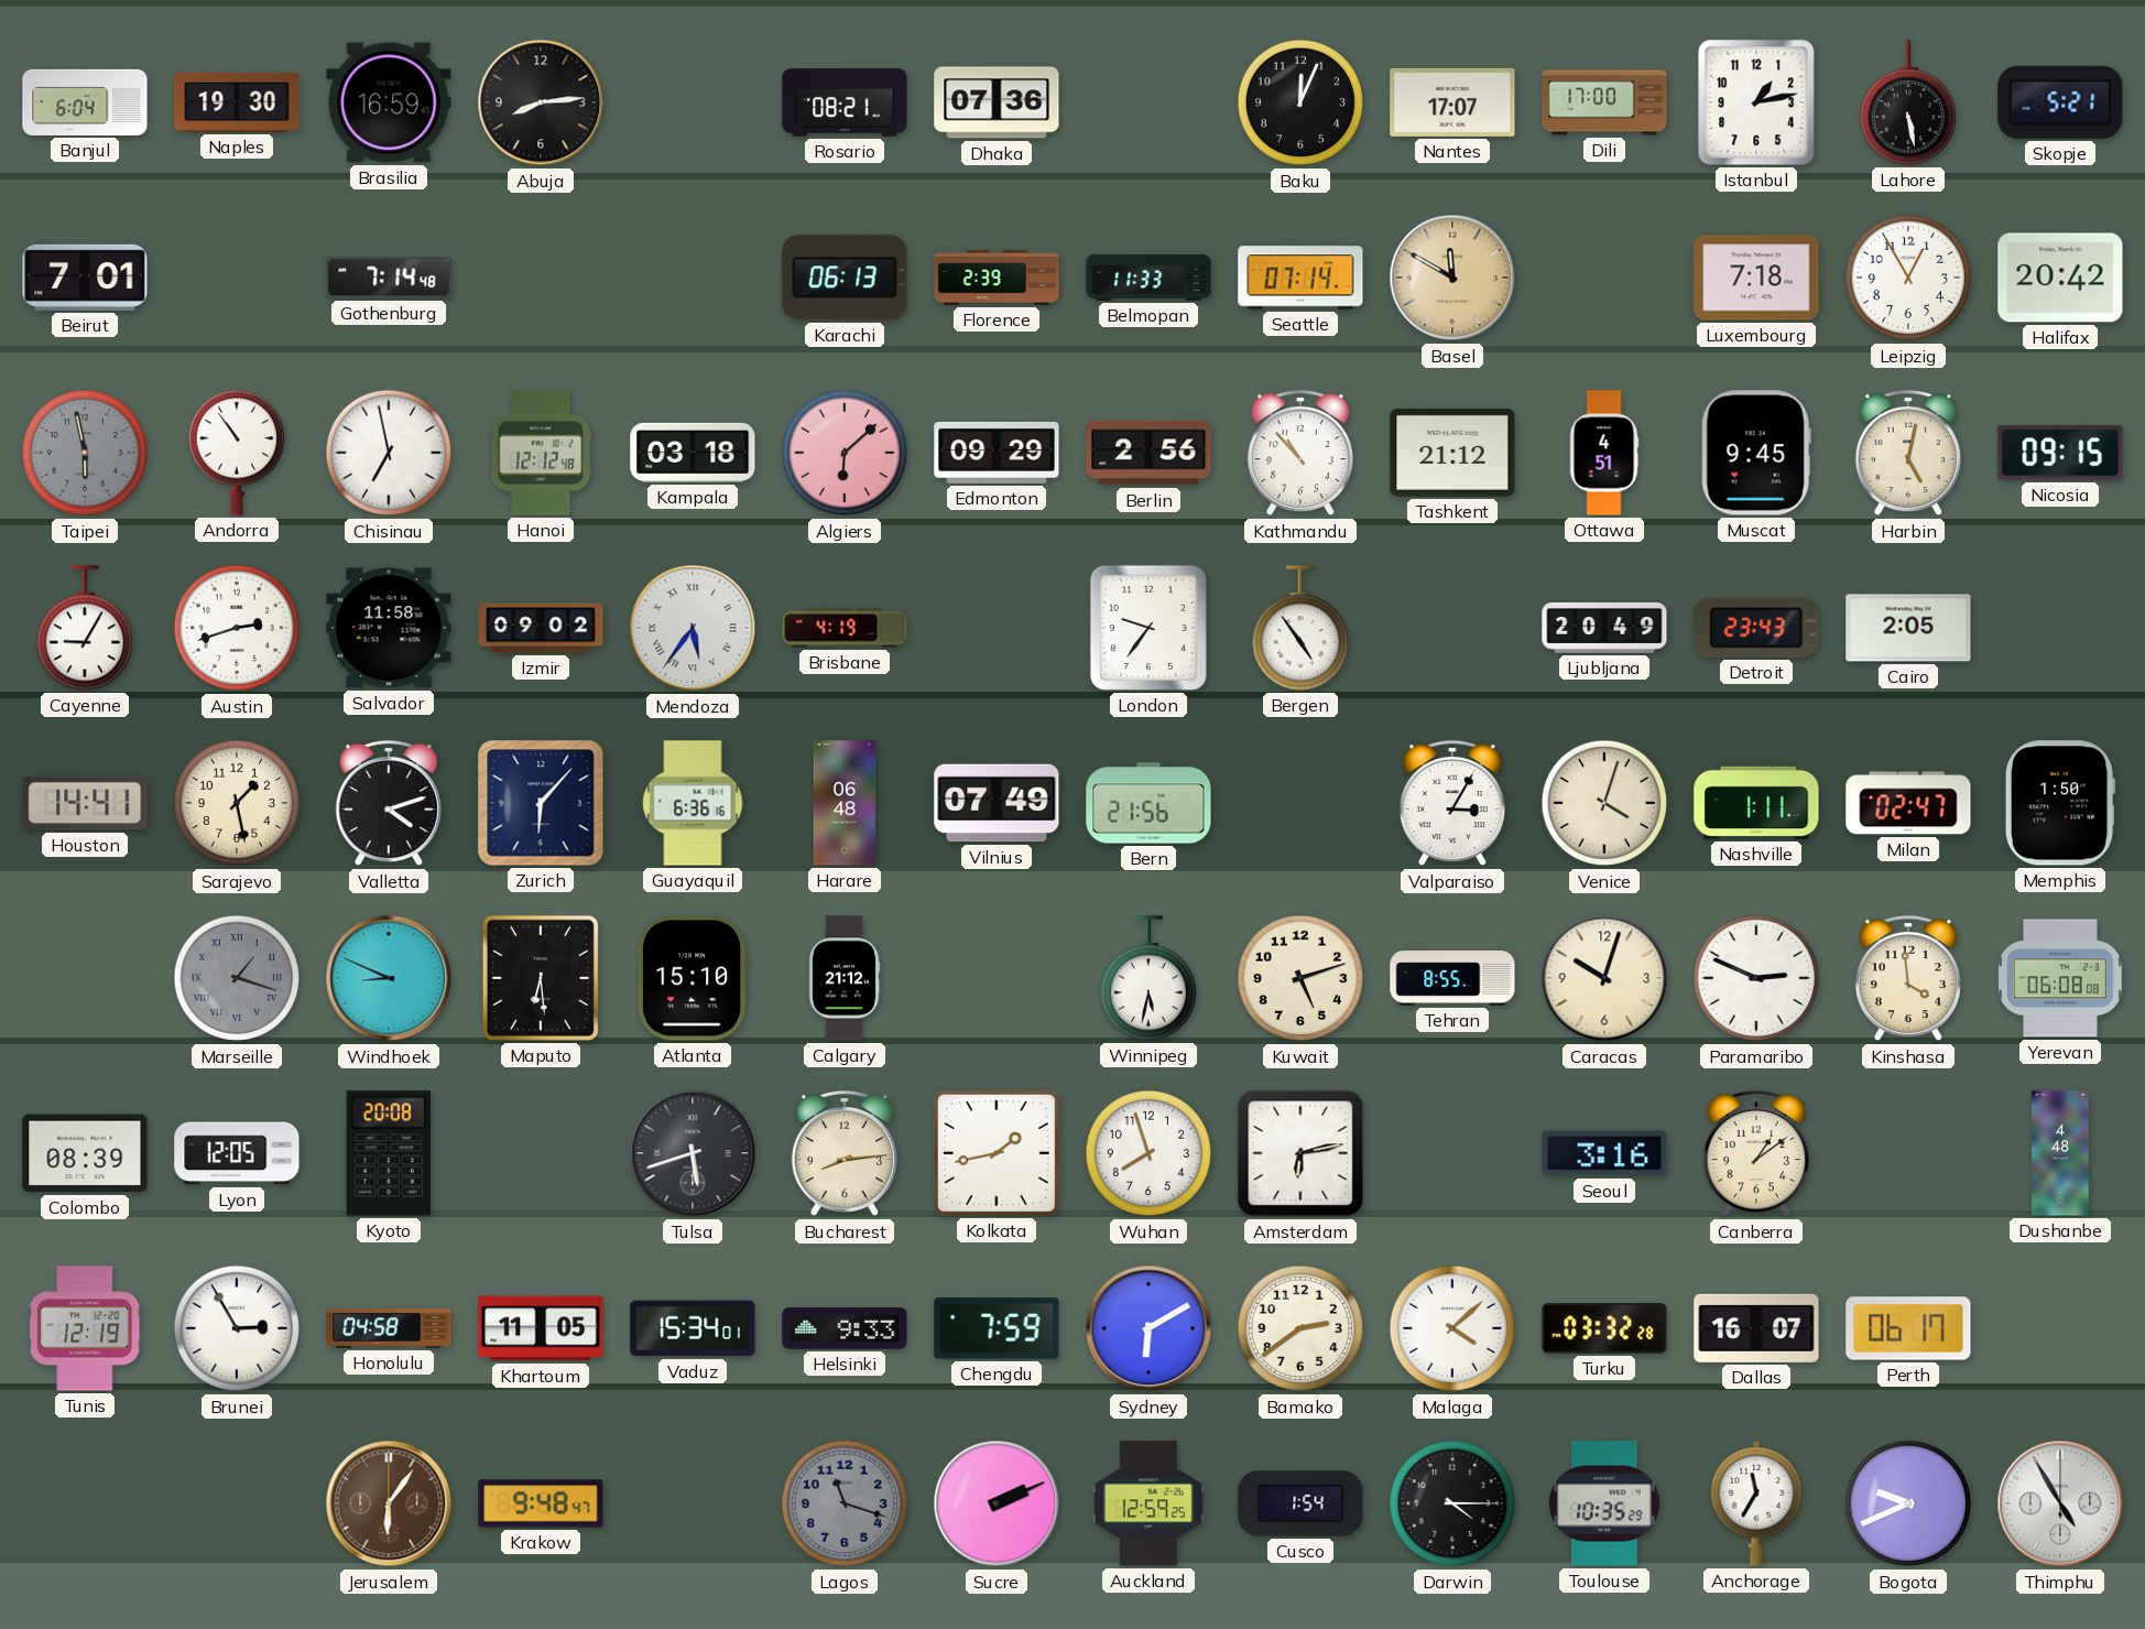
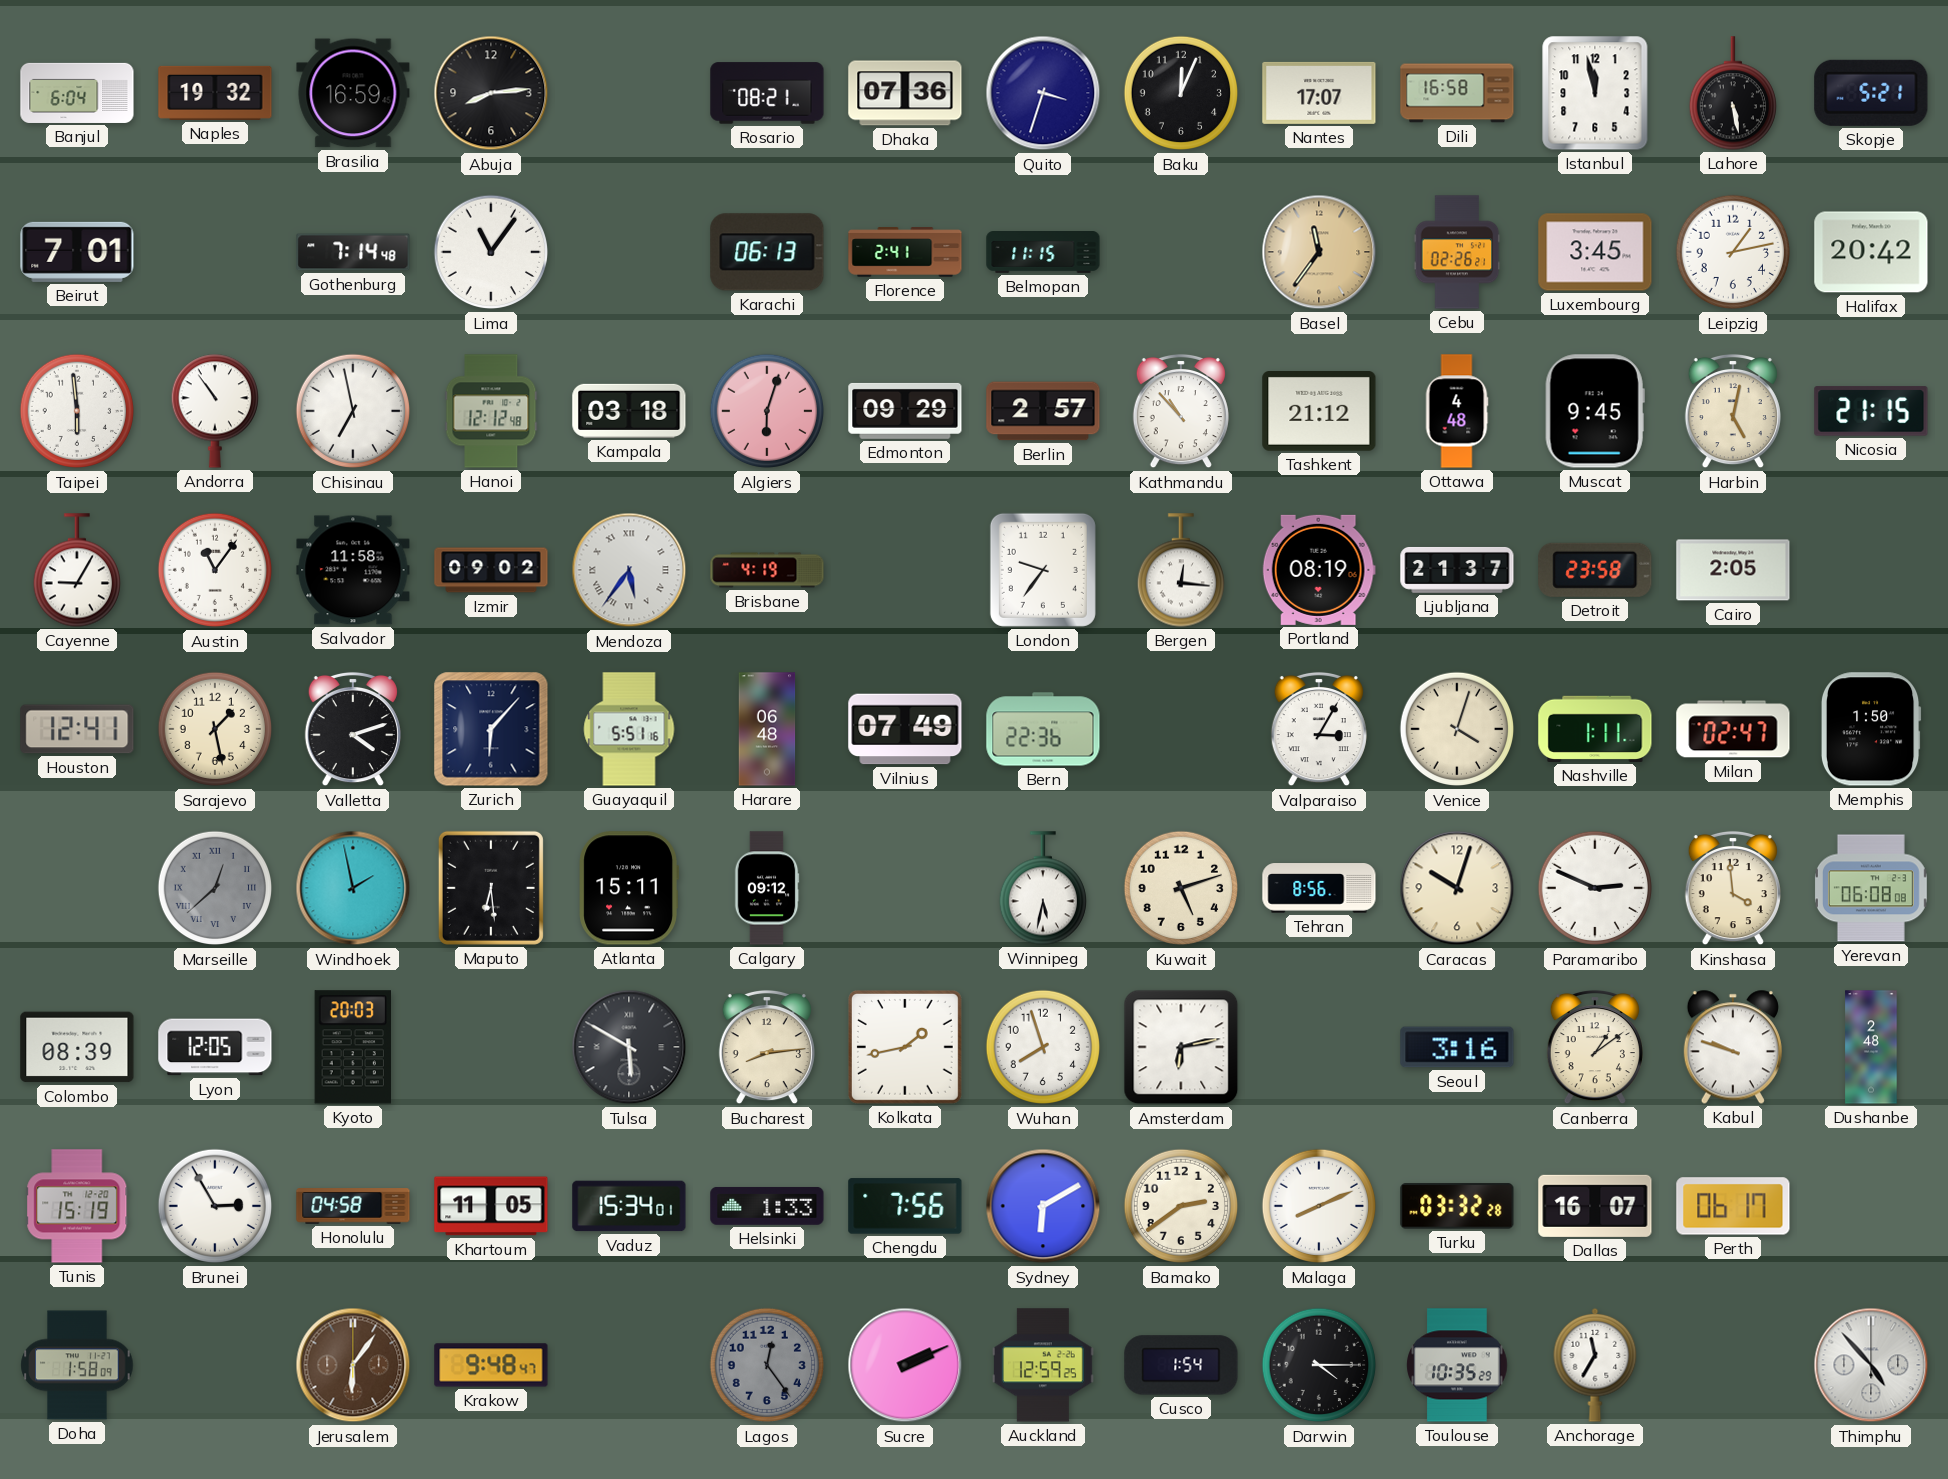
Naples: 19:30 -> 19:32 (215, 93)
Quito: none -> 3:33 (1043, 93)
Dili: 17:00 -> 16:58 (1457, 93)
Istanbul: 1:13 -> 11:58 (1595, 93)
Lima: none -> 11:06 (491, 252)
Florence: 2:39 -> 2:41 (905, 252)
Belmopan: 11:33 -> 11:15 (1043, 253)
Seattle: 07:14 -> none (1300, 278)
Basel: 11:50 -> 11:36 (1319, 252)
Cebu: none -> 02:26 (1457, 252)
Luxembourg: 7:18 -> 3:45 (1595, 252)
Leipzig: 12:55 -> 1:13 (1733, 252)
Taipei: 5:58 -> 5:59 (77, 411)
Taipei dial: grey -> white (77, 411)
Algiers: 6:08 -> 6:03 (767, 411)
Berlin: 2:56 -> 2:57 (1043, 411)
Ottawa: 4:51 -> 4:48 (1457, 411)
Nicosia: 09:15 -> 21:15 (1871, 411)
Austin: 2:42 -> 11:06 (215, 570)
Bergen: 4:54 -> 12:16 (1180, 570)
Portland: none -> 08:19 (1319, 570)
Ljubljana: 20:49 -> 21:37 (1457, 570)
Detroit: 23:43 -> 23:58 (1595, 570)
Houston: 14:41 -> 12:41 (77, 729)
Guayaquil: 6:36 -> 5:51 (629, 729)
Bern: 21:56 -> 22:36 (1043, 729)
Marseille: 1:18 -> 12:38 (215, 888)
Windhoek: 8:49 -> 1:58 (353, 888)
Atlanta: 15:10 -> 15:11 (628, 888)
Calgary: 21:12 -> 09:12 (767, 888)
Tehran: 8:55 -> 8:56 (1319, 888)
Kyoto: 20:08 -> 20:03 (352, 1047)
Tulsa: 5:42 -> 5:50 (629, 1047)
Kabul: none -> 9:48 (1733, 1047)
Dushanbe: 4:48 -> 2:48 (1871, 1047)
Tunis: 12:19 -> 15:19 (77, 1206)
Helsinki: 9:33 -> 1:33 (767, 1206)
Chengdu: 7:59 -> 7:56 (905, 1206)
Malaga: 4:08 -> 8:11 (1319, 1206)
Doha: none -> 1:58 (77, 1365)
Lagos: 11:18 -> 12:24 (767, 1365)
Bogota: 9:41 -> none (1908, 1503)
Thimphu: 4:55 -> 4:53 (1871, 1365)
